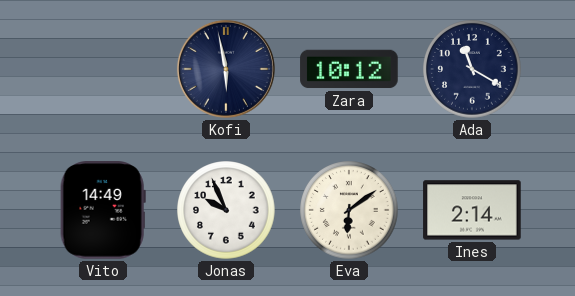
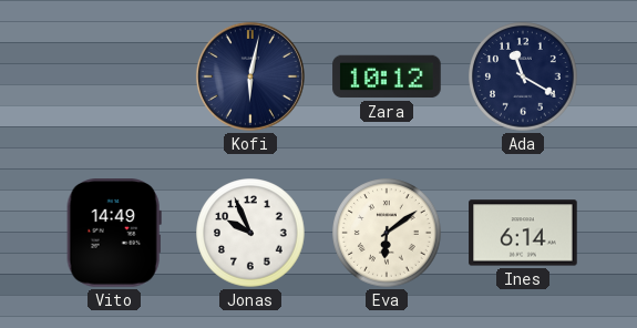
Kofi: 5:58 -> 6:02 (250, 76)
Ines: 2:14 -> 6:14 (523, 233)
